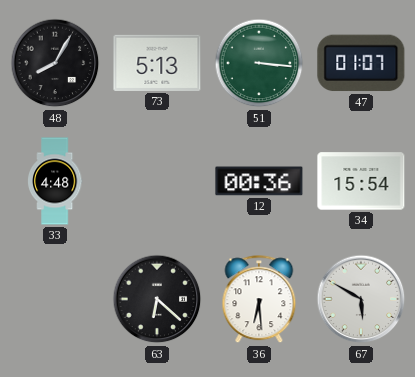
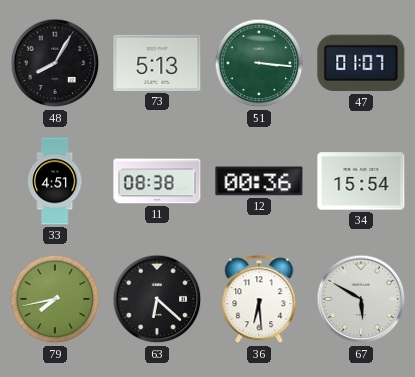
33: 4:48 -> 4:51 (55, 181)
11: none -> 08:38 (157, 181)
79: none -> 7:43 (55, 299)
